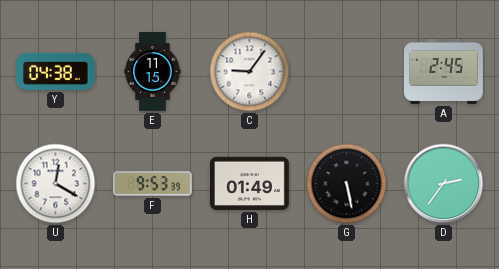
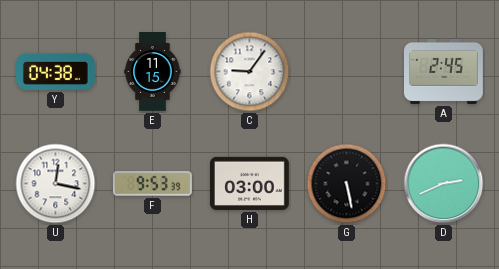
U: 12:20 -> 12:17 (56, 184)
H: 01:49 -> 03:00 (250, 183)
D: 2:36 -> 2:41 (444, 184)
